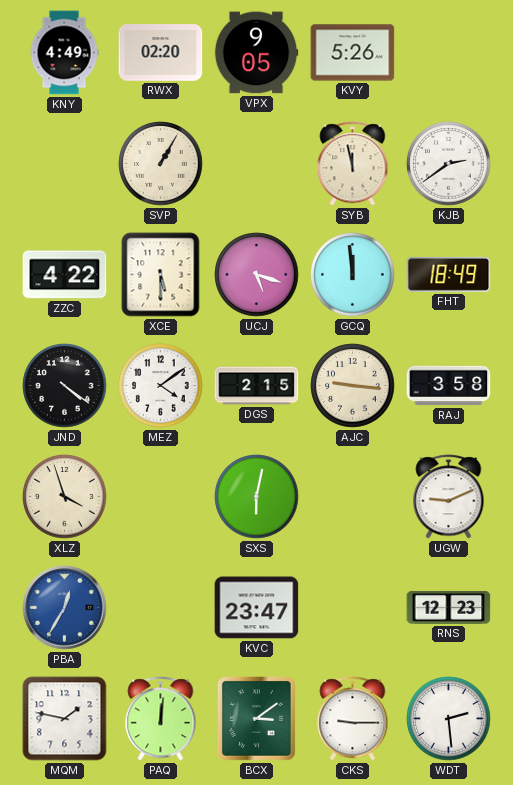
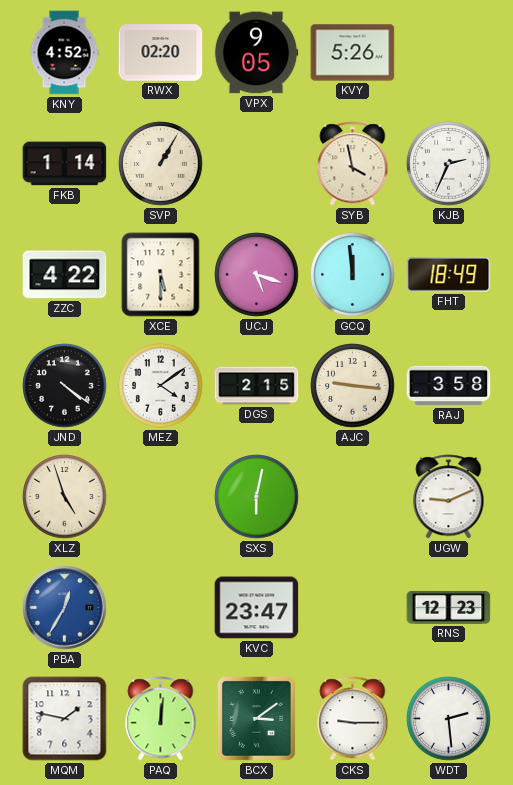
KNY: 4:49 -> 4:52 (64, 53)
FKB: none -> 1:14 (65, 164)
SYB: 11:58 -> 3:58 (353, 164)
KJB: 2:39 -> 2:34 (449, 164)
XLZ: 3:57 -> 4:57 (65, 497)
